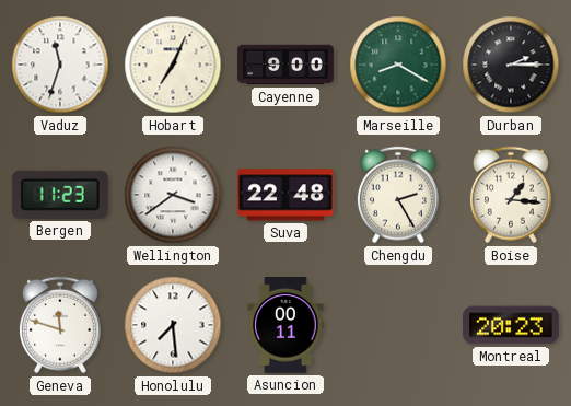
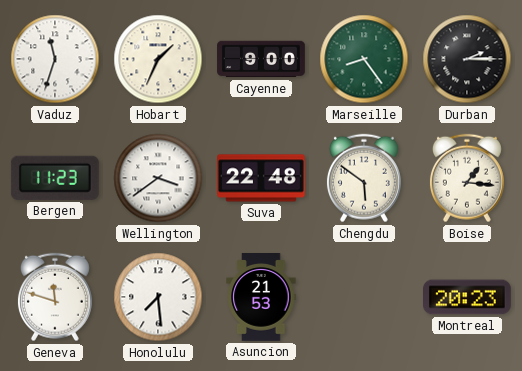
Hobart: 7:04 -> 1:34 (158, 59)
Marseille: 8:20 -> 8:24 (364, 59)
Chengdu: 2:25 -> 5:51 (364, 178)
Asuncion: 00:11 -> 21:53 (261, 298)
